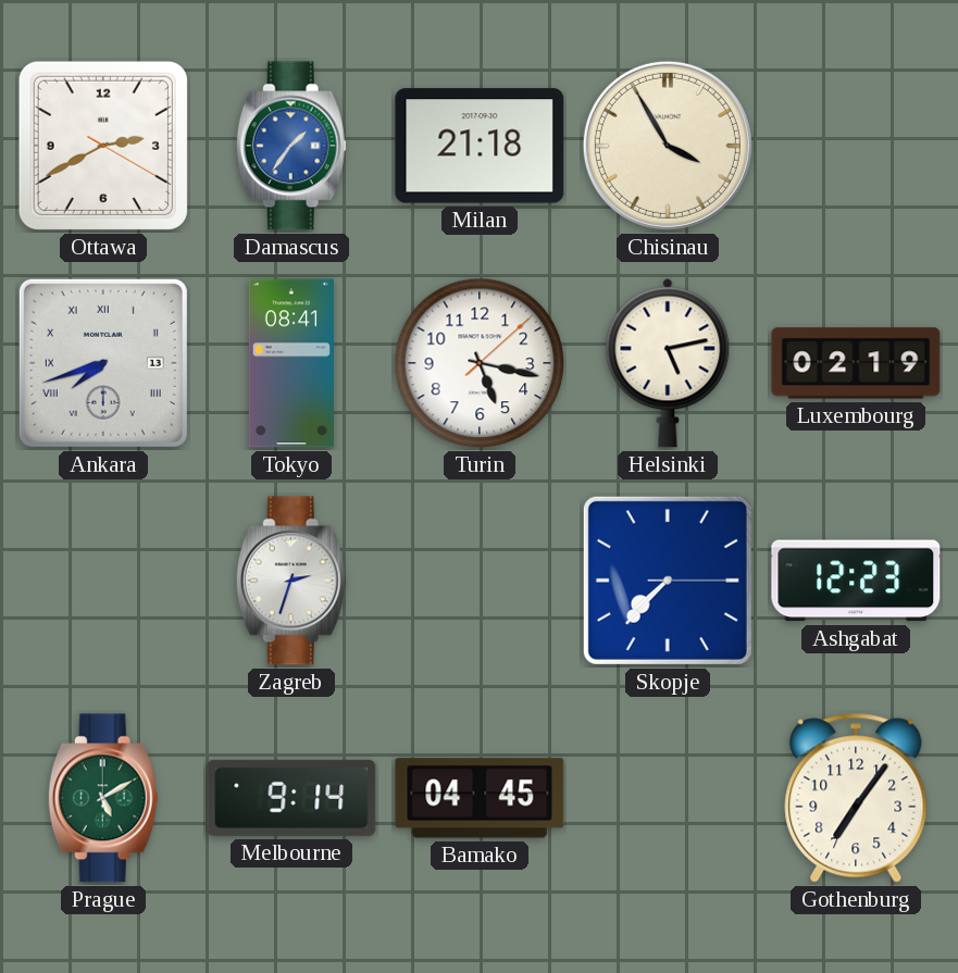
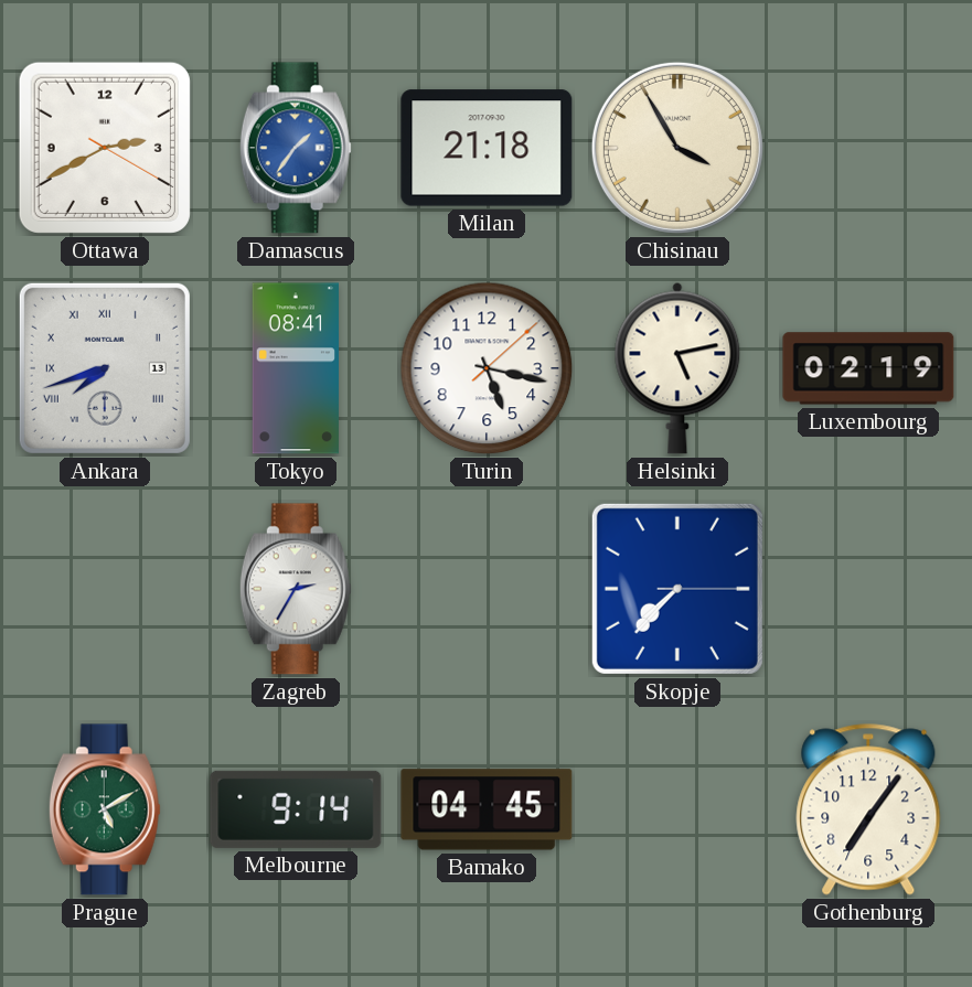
Zagreb: 2:33 -> 2:35 (296, 589)
Ashgabat: 12:23 -> none (856, 581)
